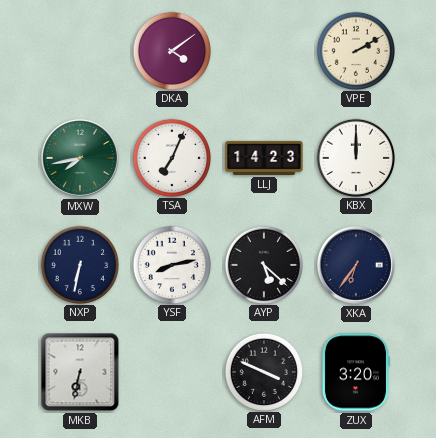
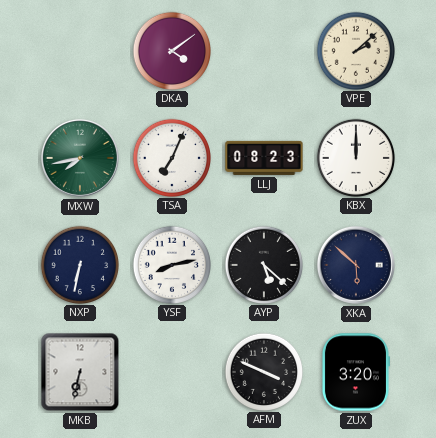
VPE: 2:10 -> 2:08 (355, 50)
LLJ: 14:23 -> 08:23 (264, 158)
XKA: 6:36 -> 5:52 (356, 265)
